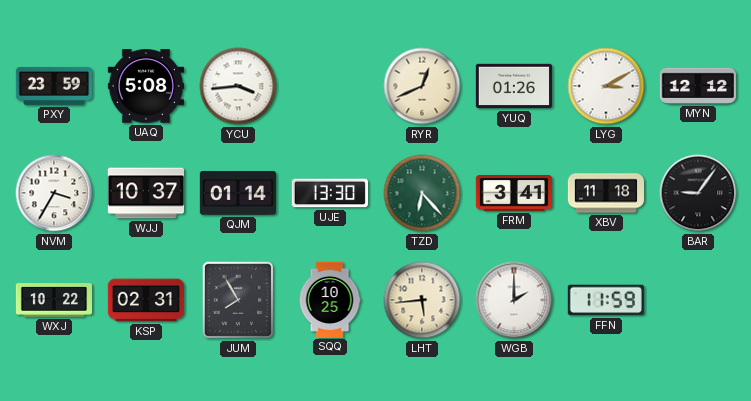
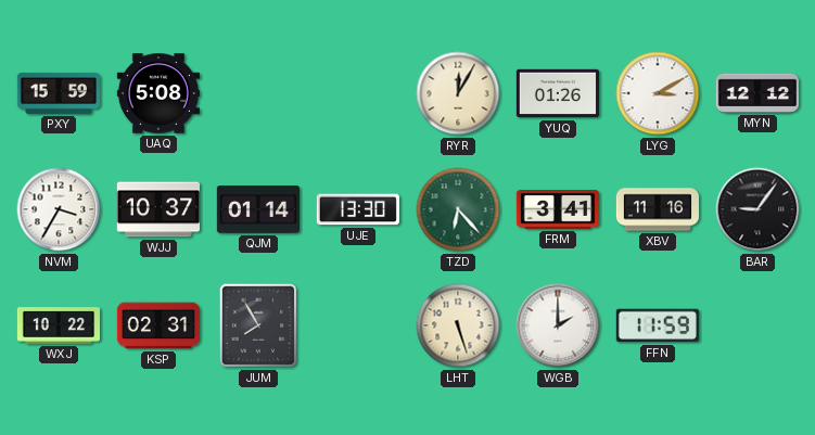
PXY: 23:59 -> 15:59 (58, 93)
YCU: 3:44 -> none (238, 86)
RYR: 12:41 -> 12:05 (458, 93)
XBV: 11:18 -> 11:16 (657, 209)
SQQ: 10:25 -> none (330, 299)
LHT: 5:44 -> 5:27 (458, 325)
